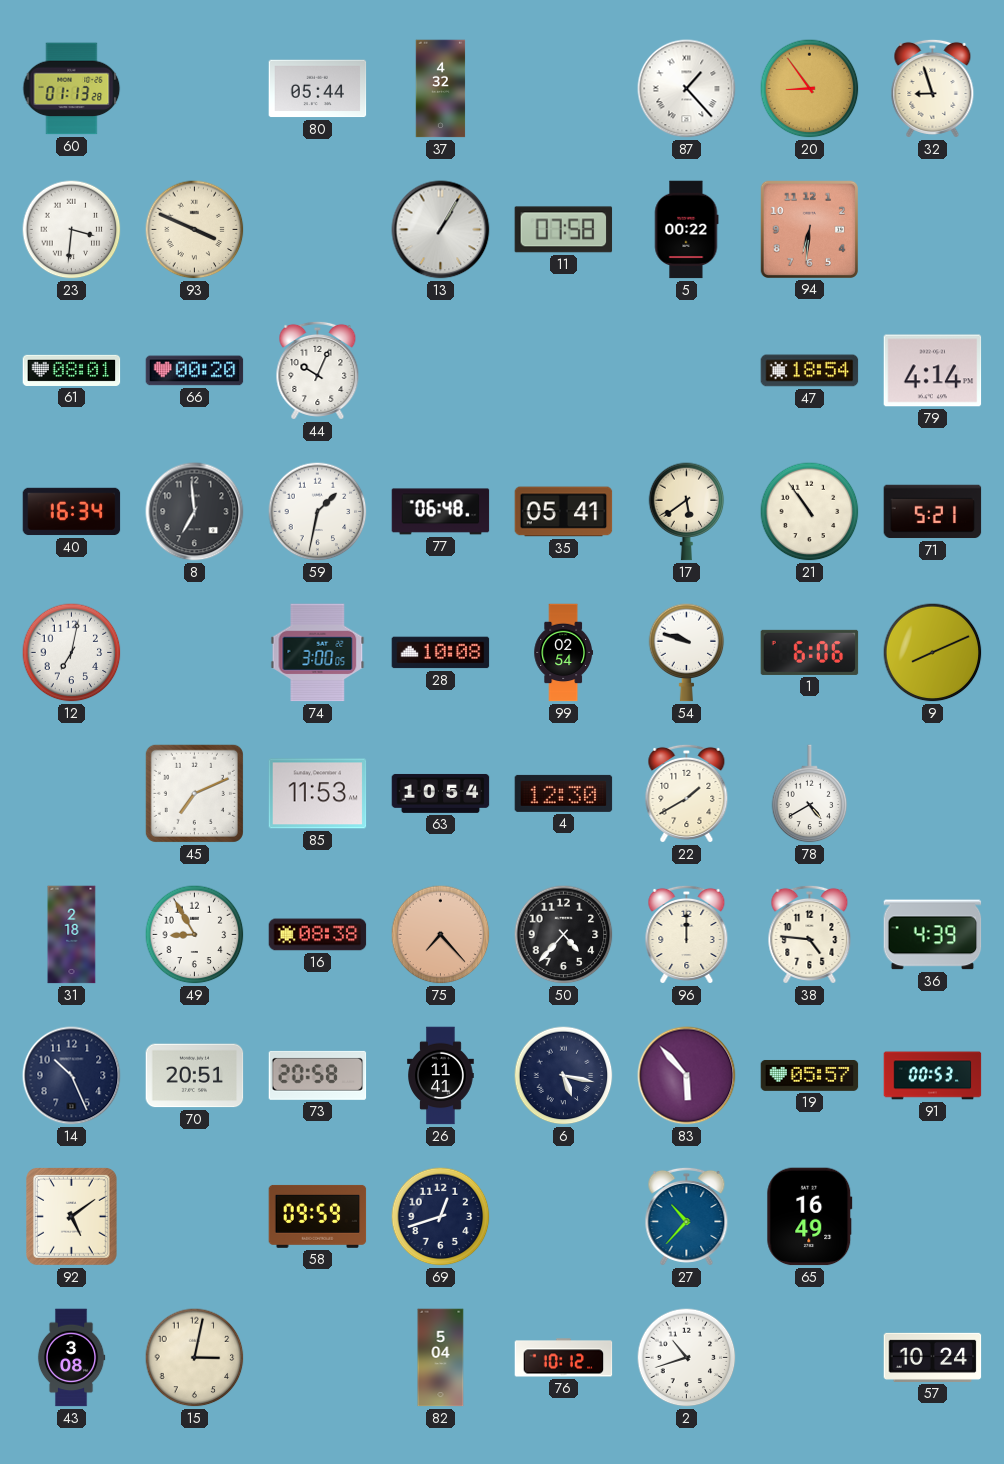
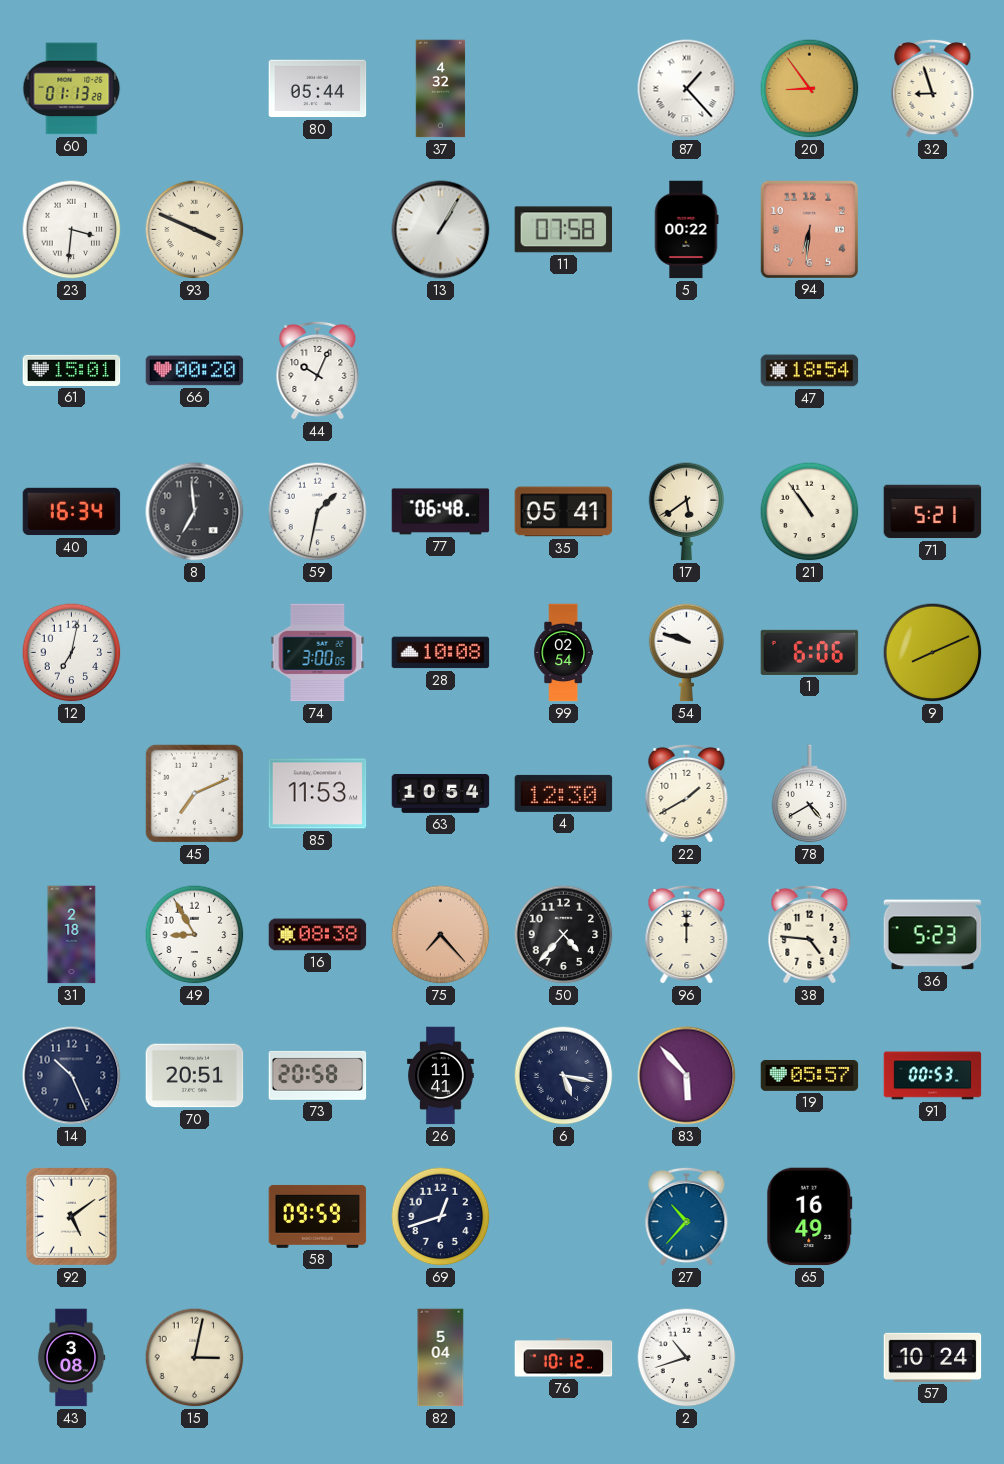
61: 08:01 -> 15:01 (72, 370)
79: 4:14 -> none (933, 371)
36: 4:39 -> 5:23 (933, 935)
